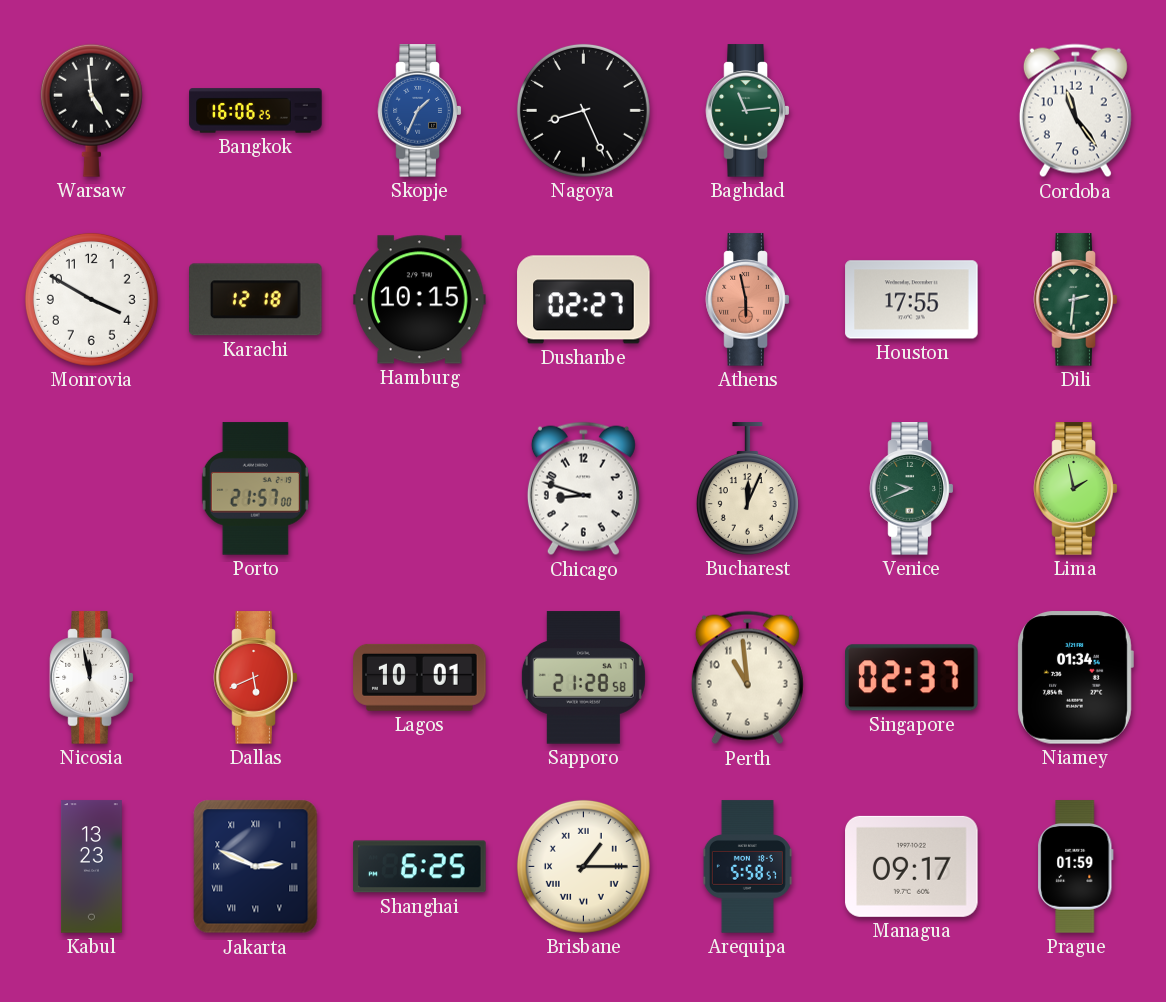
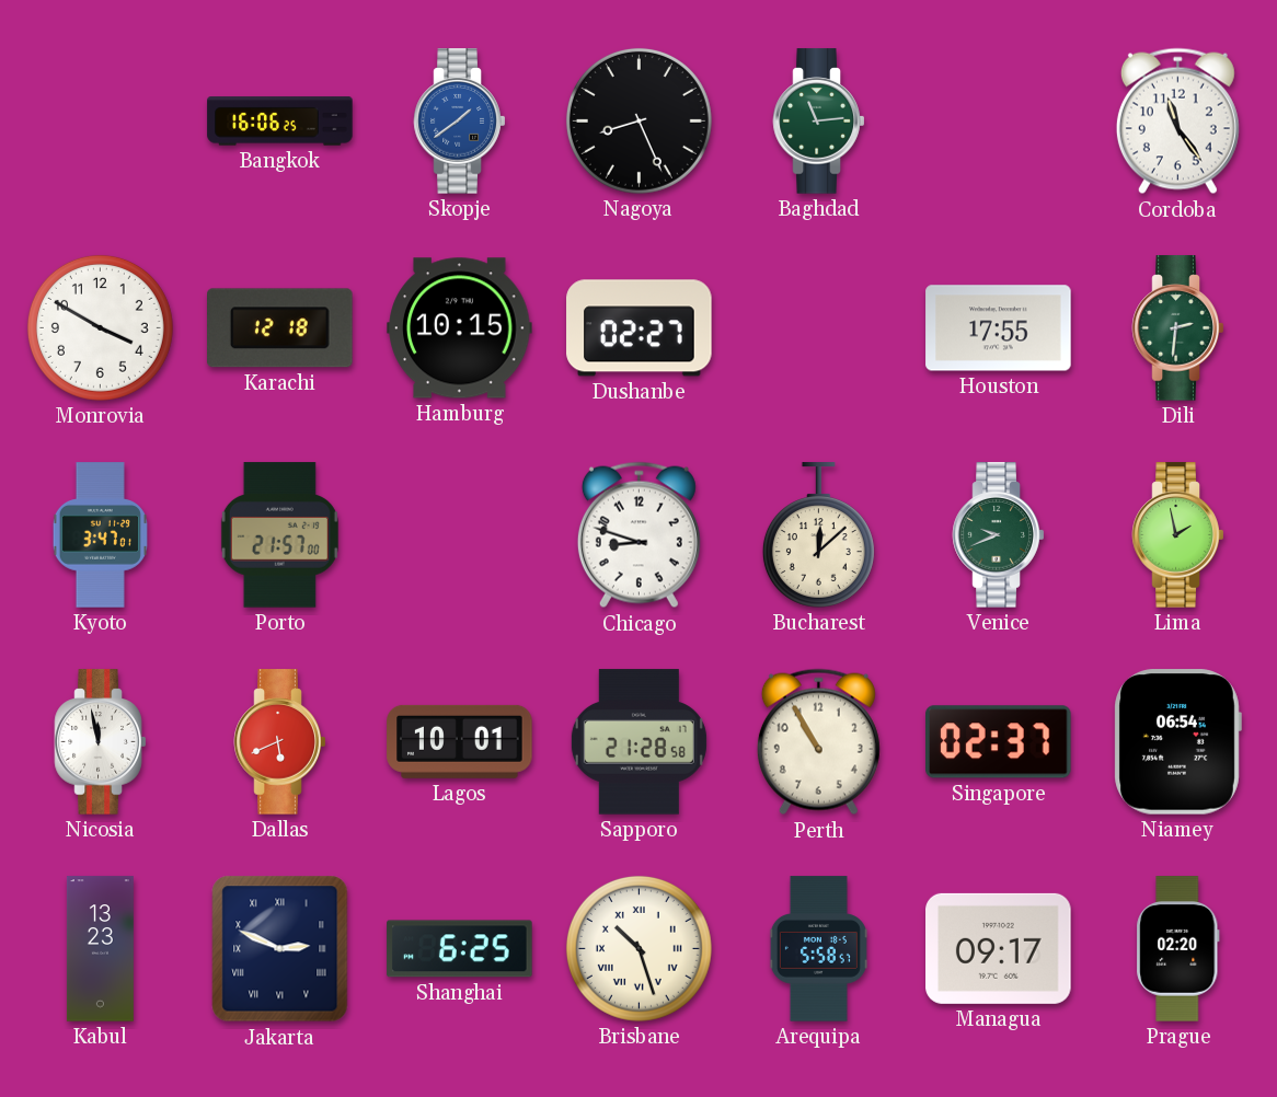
Warsaw: 4:59 -> none (91, 110)
Skopje: 1:34 -> 1:39 (460, 122)
Athens: 5:58 -> none (748, 300)
Kyoto: none -> 3:47 (100, 535)
Bucharest: 12:04 -> 12:08 (818, 535)
Perth: 10:59 -> 10:55 (818, 742)
Niamey: 01:34 -> 06:54 (1177, 742)
Brisbane: 1:15 -> 10:27 (638, 948)
Prague: 01:59 -> 02:20 (1178, 949)
